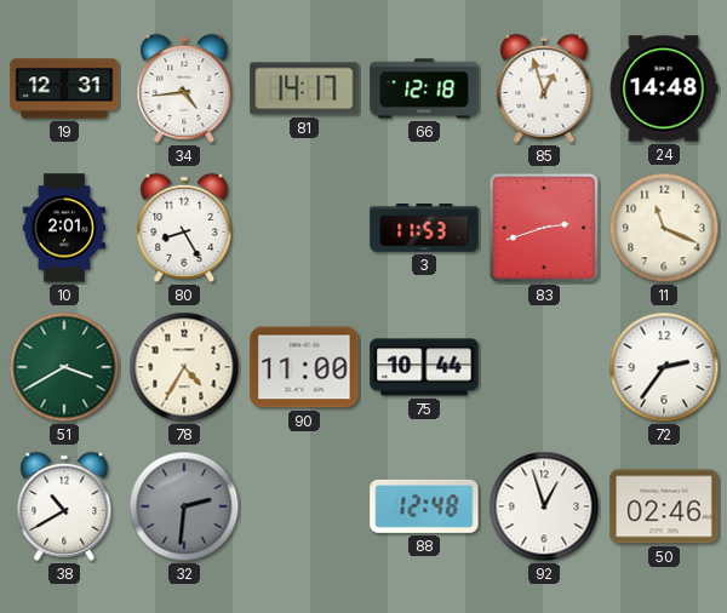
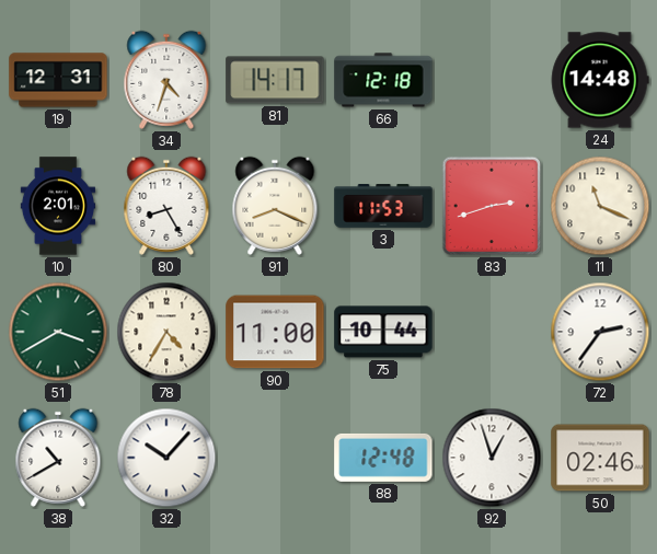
34: 4:44 -> 4:33 (166, 80)
85: 12:57 -> none (544, 88)
91: none -> 8:19 (275, 206)
32: 2:31 -> 10:07 (166, 458)
32 dial: grey -> white (166, 458)
